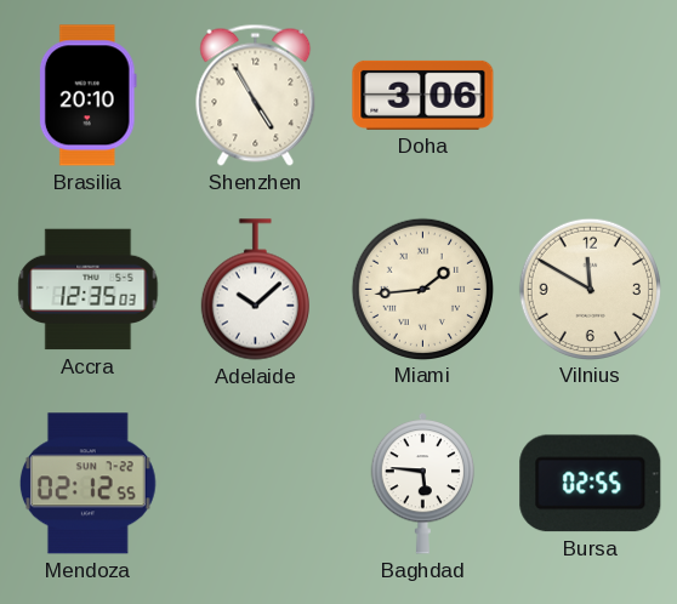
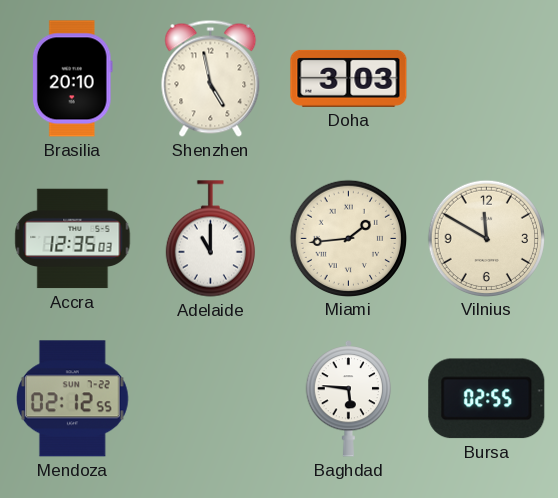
Shenzhen: 4:55 -> 4:58 (211, 78)
Doha: 3:06 -> 3:03 (349, 78)
Adelaide: 10:08 -> 11:00 (210, 239)
